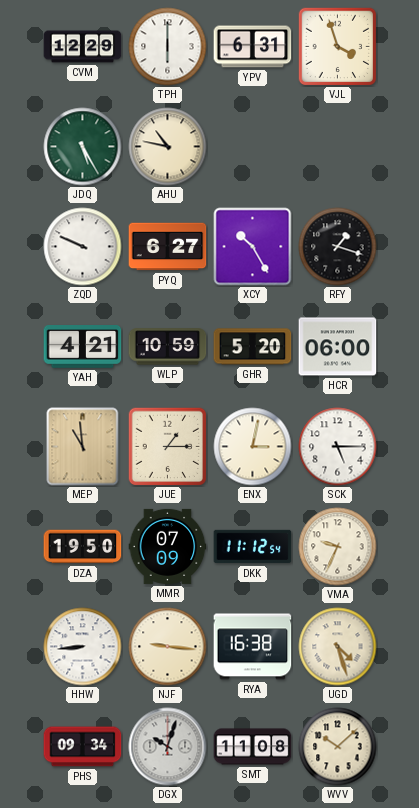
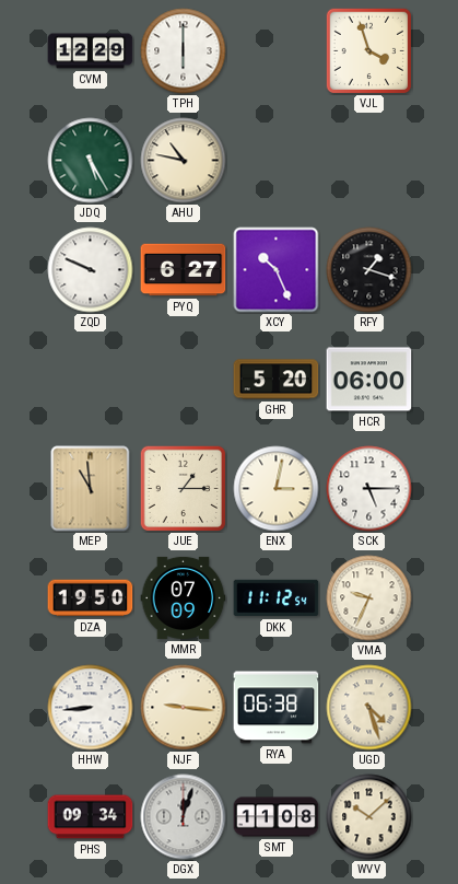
YPV: 6:31 -> none (253, 47)
XCY: 10:25 -> 10:26 (277, 270)
YAH: 4:21 -> none (83, 347)
WLP: 10:59 -> none (168, 347)
RYA: 16:38 -> 06:38 (277, 708)
DGX: 10:03 -> 12:03 (184, 817)
